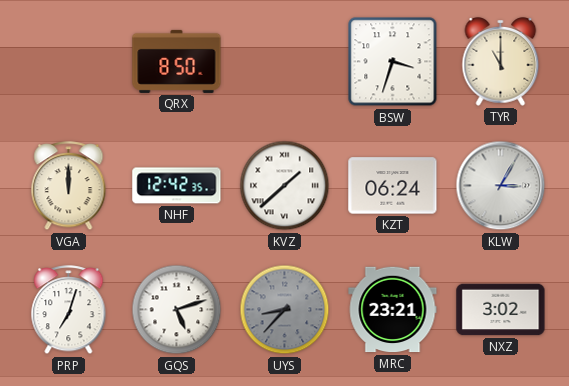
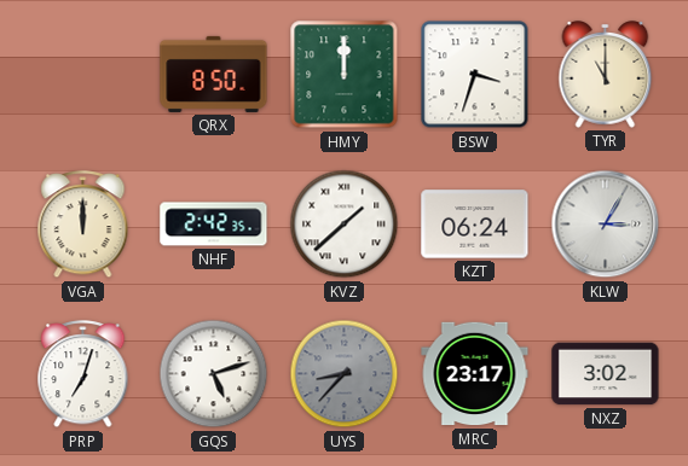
HMY: none -> 12:00 (345, 75)
NHF: 12:42 -> 2:42 (214, 225)
MRC: 23:21 -> 23:17 (475, 374)
